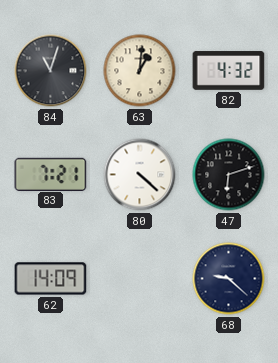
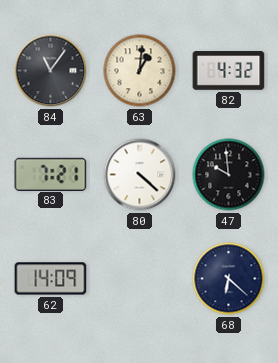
84: 11:03 -> 11:06 (51, 71)
47: 6:12 -> 9:59 (229, 175)
68: 9:22 -> 6:22 (229, 279)
